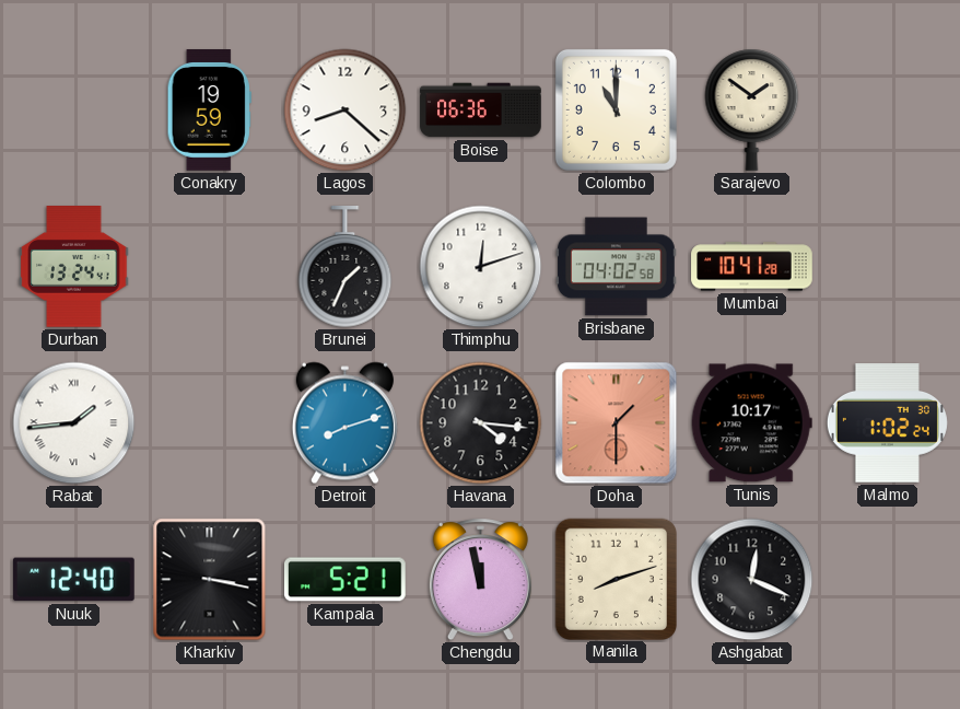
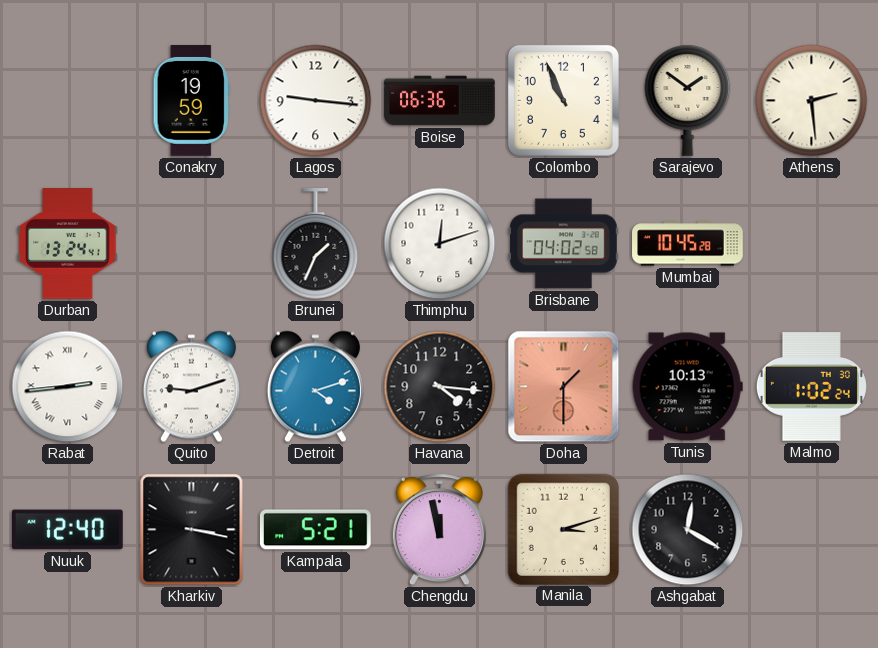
Lagos: 8:22 -> 9:16 (316, 101)
Colombo: 11:00 -> 10:56 (563, 100)
Athens: none -> 2:29 (812, 101)
Mumbai: 10:41 -> 10:45 (688, 244)
Rabat: 1:44 -> 2:44 (68, 387)
Quito: none -> 9:12 (191, 387)
Detroit: 8:12 -> 4:12 (315, 387)
Tunis: 10:17 -> 10:13 (687, 387)
Manila: 8:12 -> 3:12 (563, 529)
Ashgabat: 12:19 -> 12:20 (688, 530)
